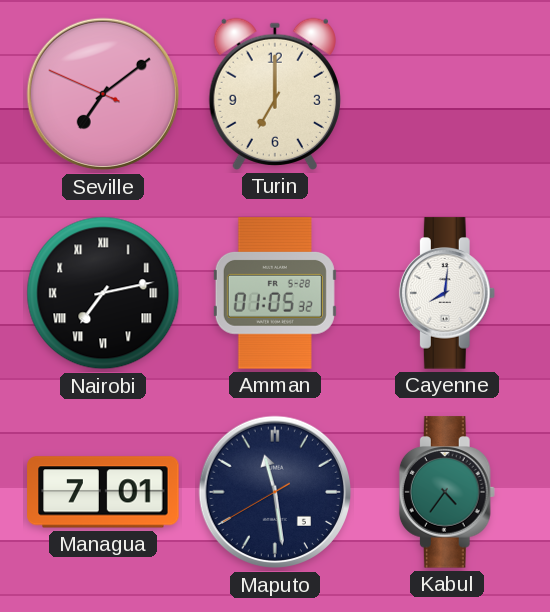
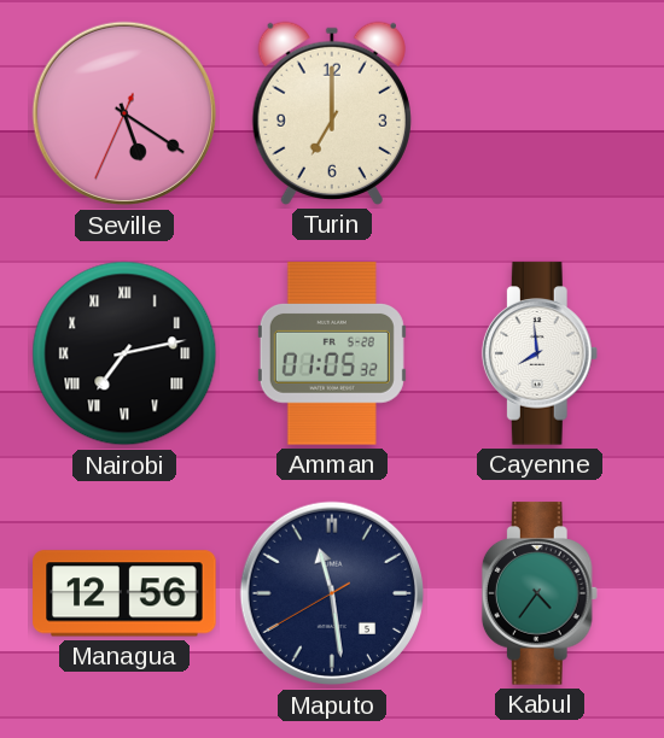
Seville: 7:08 -> 5:20 (124, 113)
Cayenne: 8:01 -> 7:59 (540, 353)
Managua: 7:01 -> 12:56 (124, 593)
